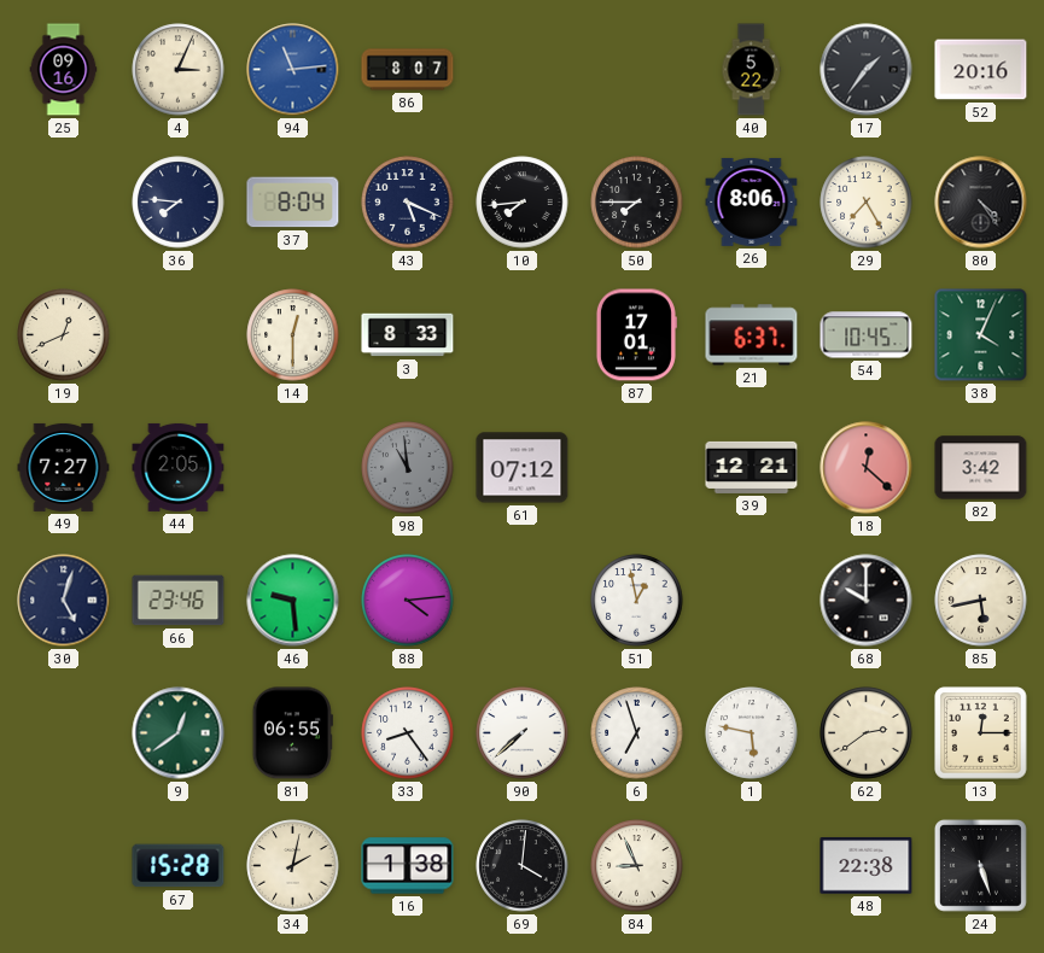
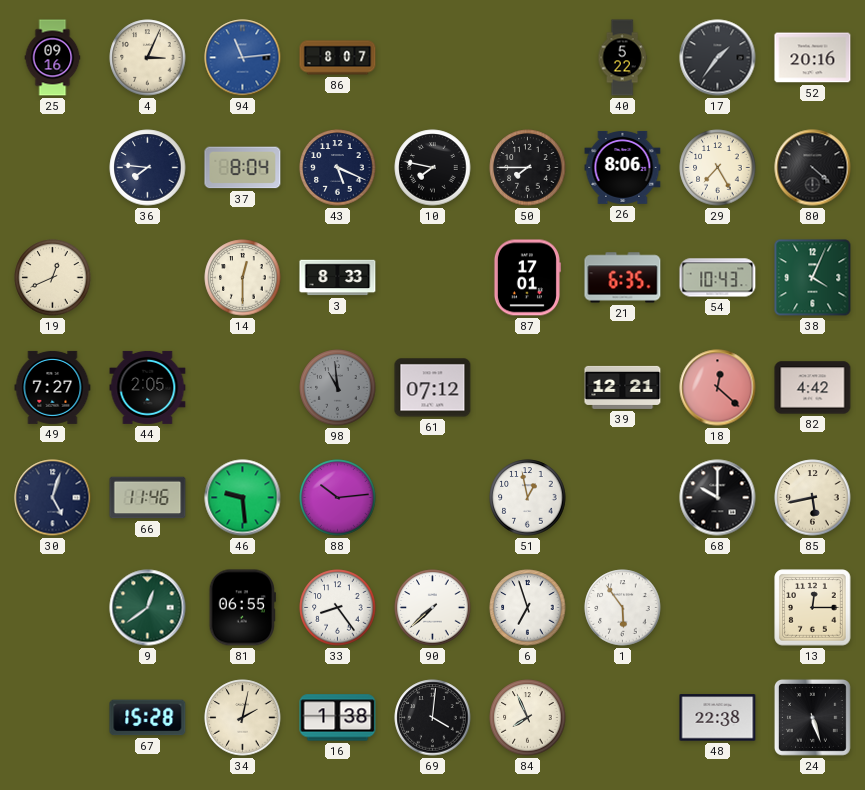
10: 7:44 -> 7:47 (433, 168)
80: 4:24 -> 4:22 (813, 168)
21: 6:37 -> 6:35 (623, 278)
54: 10:45 -> 10:43 (718, 278)
82: 3:42 -> 4:42 (813, 388)
66: 23:46 -> 11:46 (148, 498)
88: 4:14 -> 10:14 (338, 498)
1: 5:47 -> 5:54 (623, 608)
62: 2:39 -> none (867, 733)
84: 8:56 -> 7:56 (528, 718)
